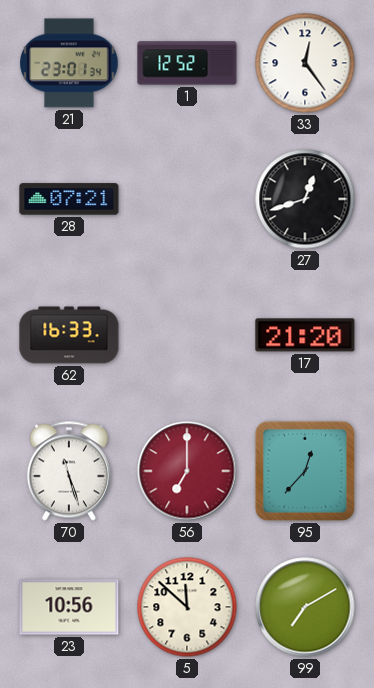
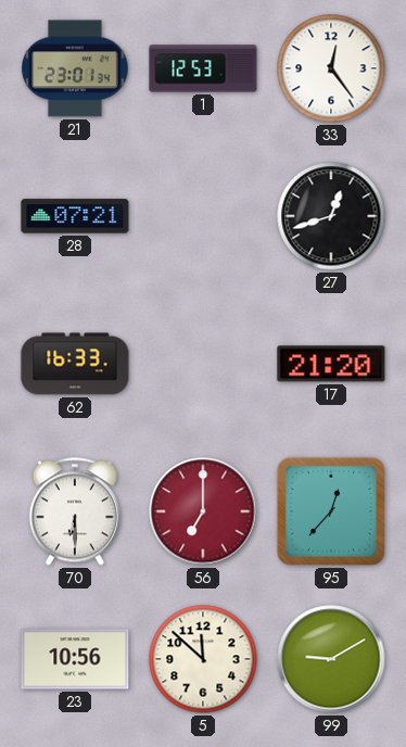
1: 12:52 -> 12:53 (203, 68)
70: 11:27 -> 6:30 (75, 511)
99: 7:10 -> 9:10 (331, 659)
